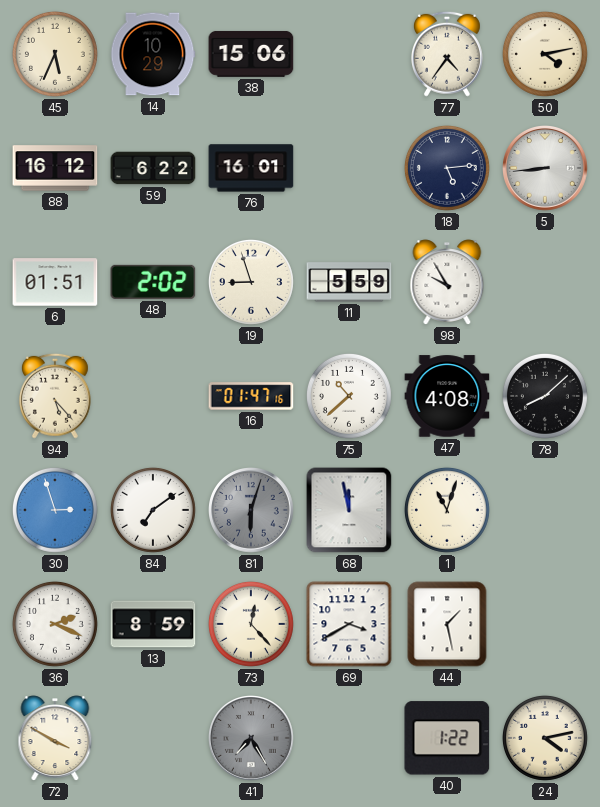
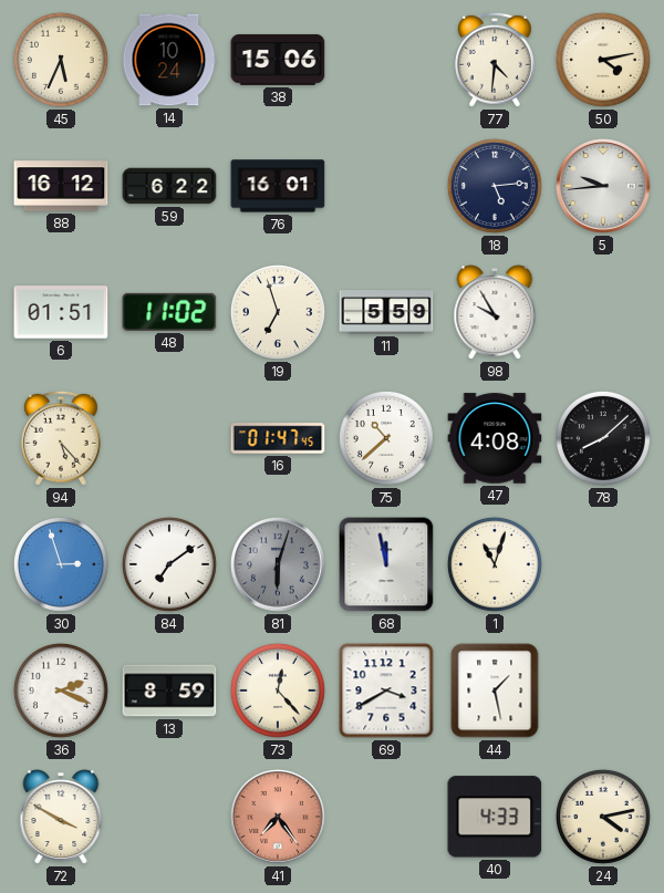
14: 10:29 -> 10:24 (169, 60)
77: 4:36 -> 4:31 (495, 60)
5: 8:44 -> 9:44 (604, 187)
48: 2:02 -> 11:02 (169, 312)
19: 8:57 -> 6:57 (278, 312)
16: 01:47:16 -> 01:47:45 (278, 438)
41: 7:25 -> 7:24 (279, 818)
41 dial: grey -> salmon (279, 818)
40: 1:22 -> 4:33 (495, 817)
